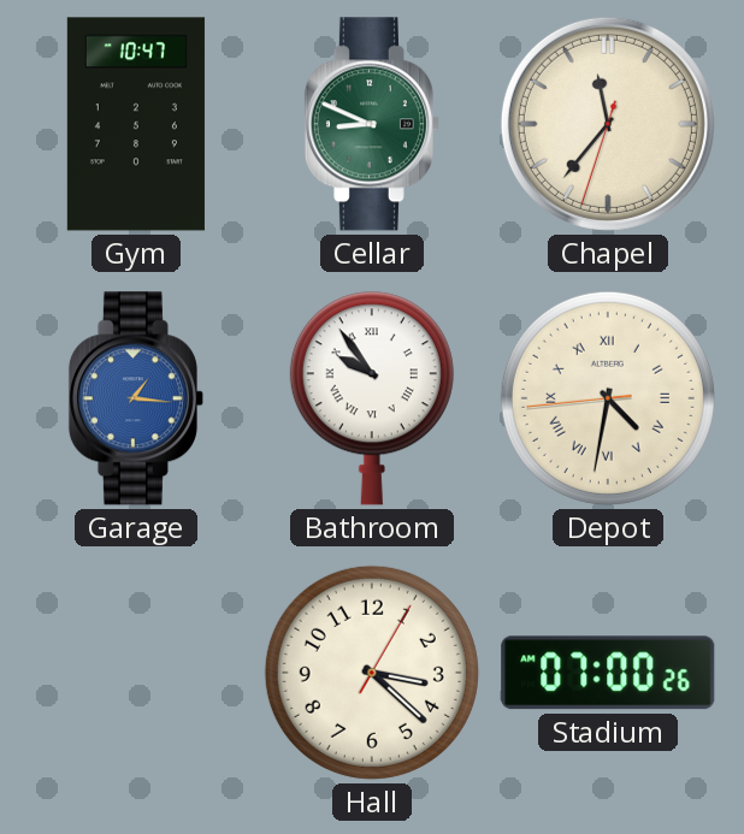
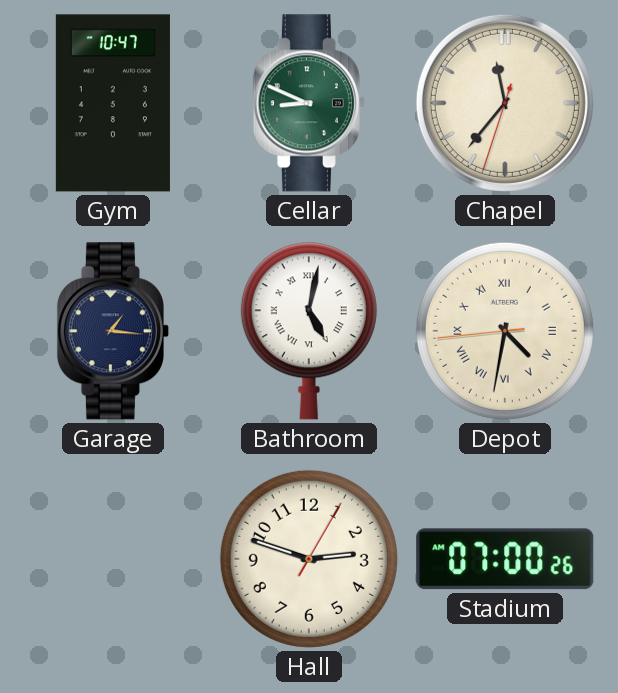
Garage dial: blue -> navy (113, 331)
Bathroom: 9:54 -> 5:02 (309, 331)
Hall: 3:22 -> 2:48 (309, 559)
